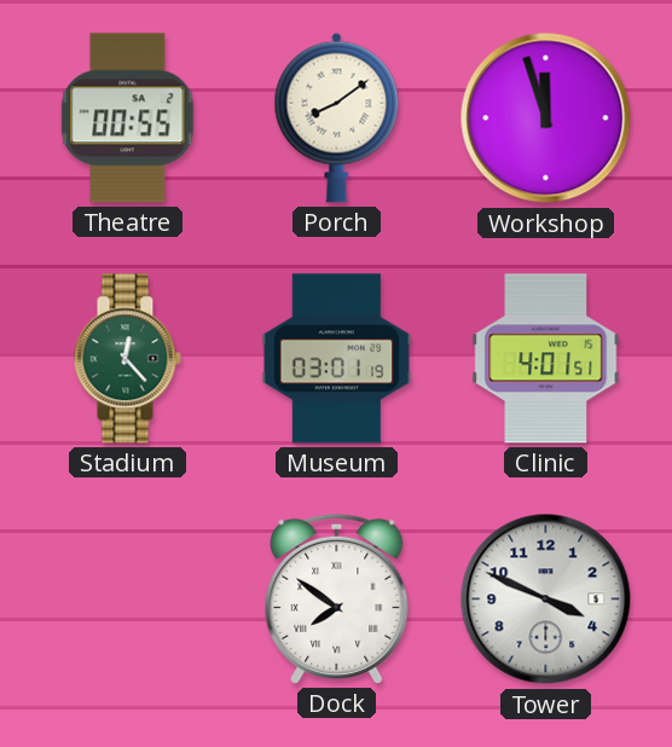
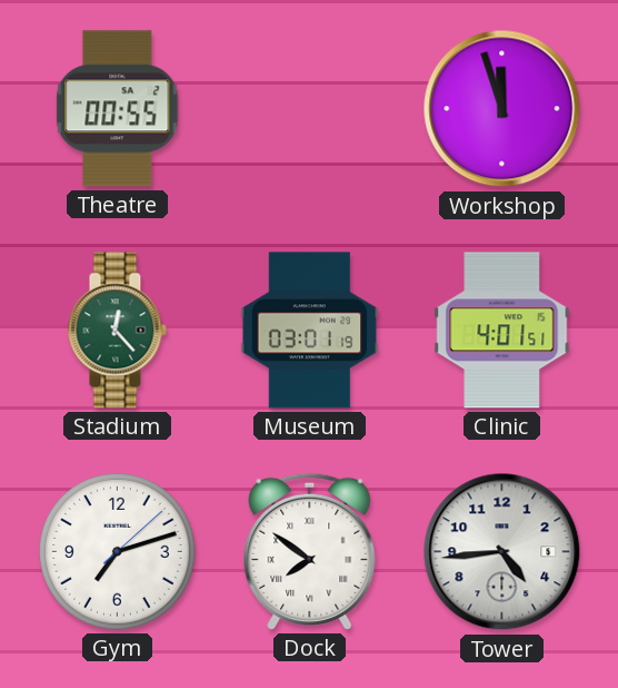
Porch: 8:09 -> none (337, 117)
Gym: none -> 7:12 (118, 552)
Tower: 3:49 -> 4:44 (502, 552)
